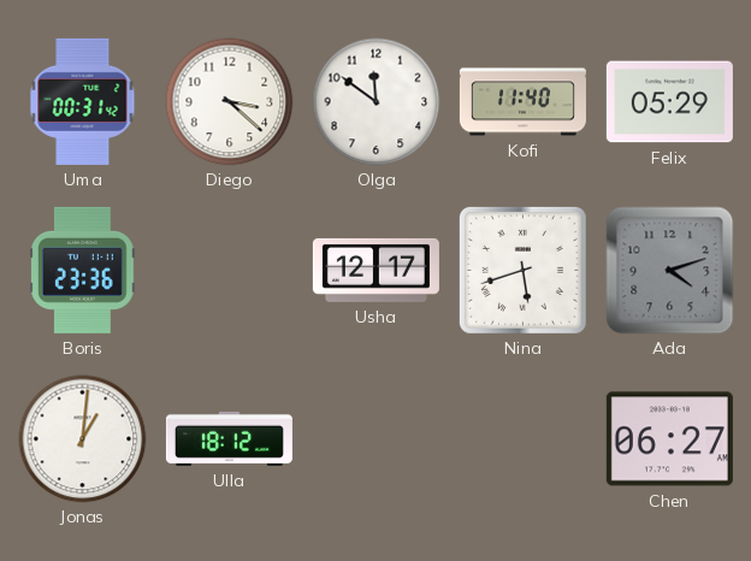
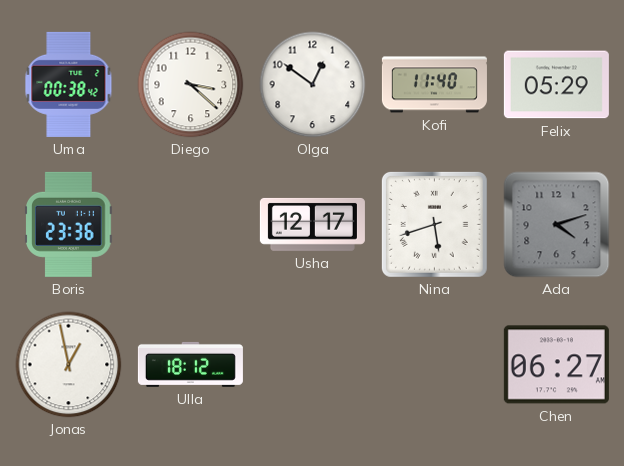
Uma: 00:31 -> 00:38 (69, 84)
Olga: 11:51 -> 12:51 (313, 85)
Jonas: 1:01 -> 12:58 (69, 365)
